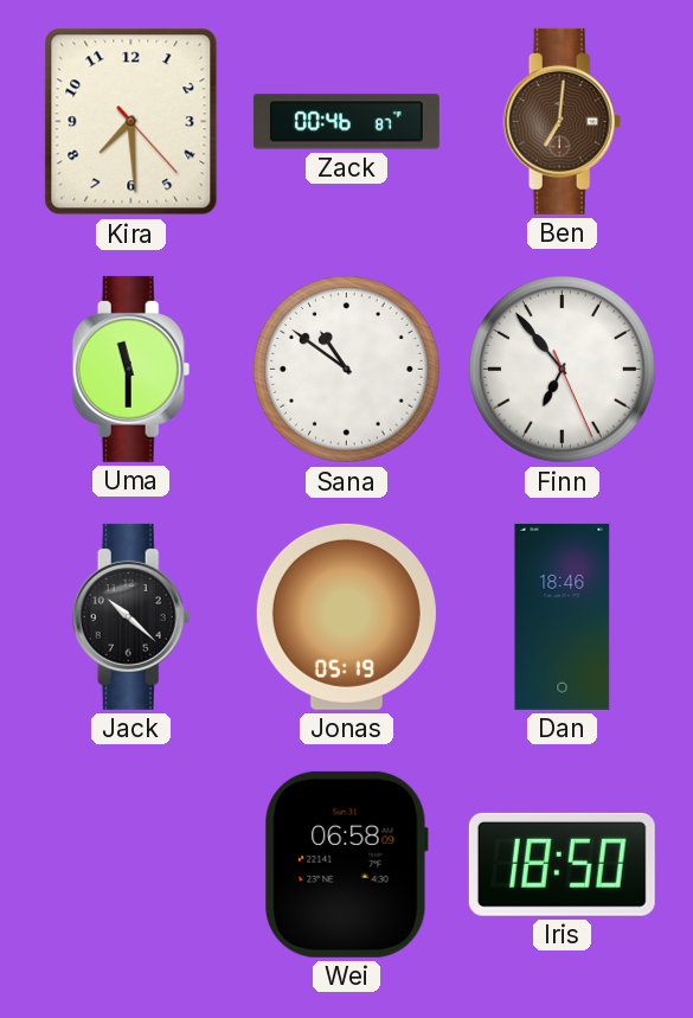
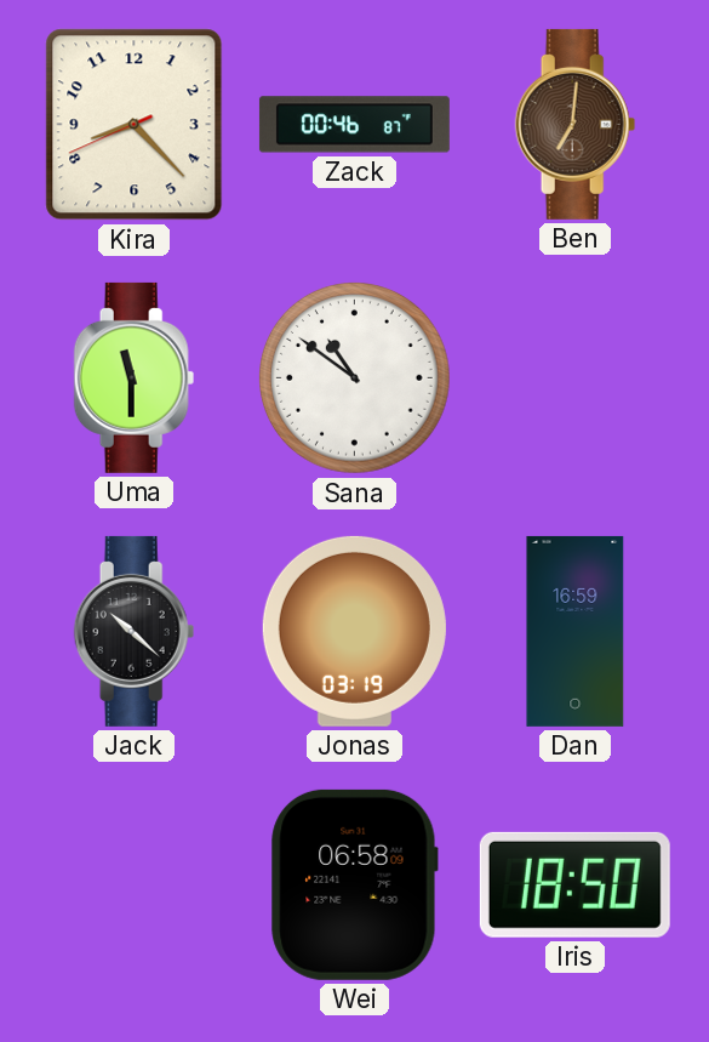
Kira: 7:29 -> 8:22 (135, 125)
Finn: 6:53 -> none (563, 370)
Jonas: 05:19 -> 03:19 (354, 631)
Dan: 18:46 -> 16:59 (576, 631)
